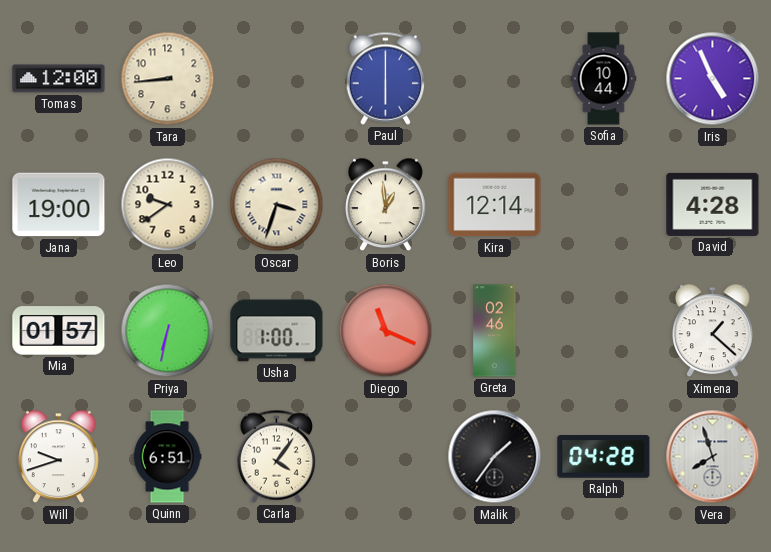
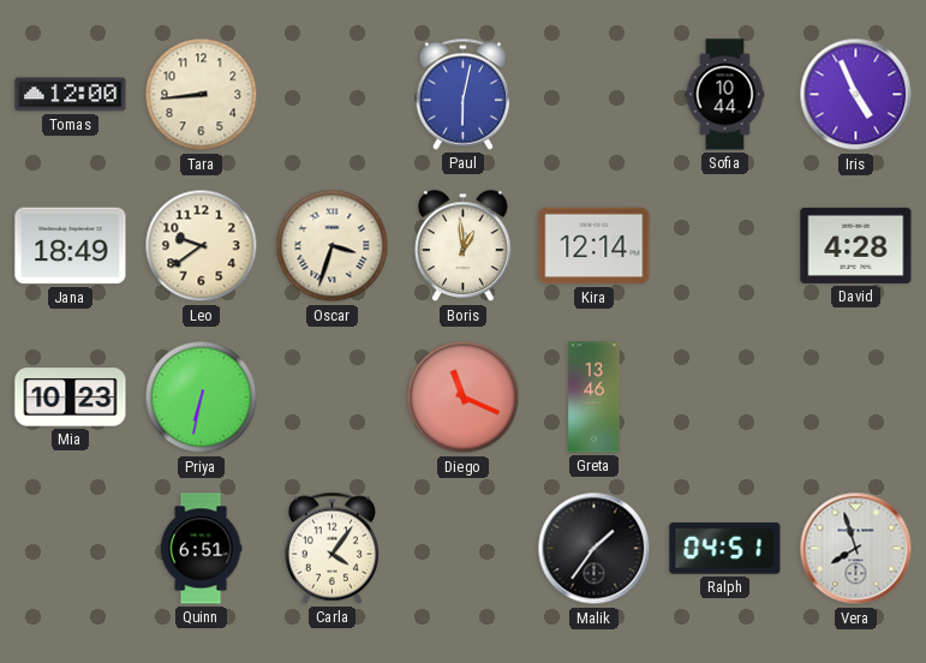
Paul: 6:00 -> 6:02 (462, 94)
Jana: 19:00 -> 18:49 (71, 246)
Mia: 01:57 -> 10:23 (71, 398)
Usha: 1:00 -> none (277, 331)
Greta: 02:46 -> 13:46 (595, 398)
Ximena: 1:22 -> none (713, 331)
Will: 9:42 -> none (59, 457)
Ralph: 04:28 -> 04:51 (725, 549)
